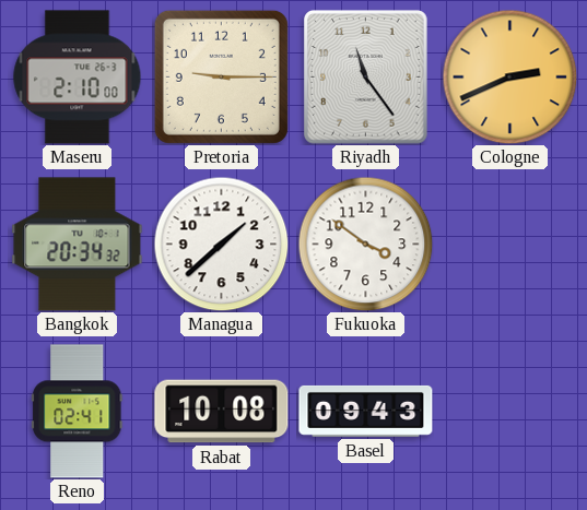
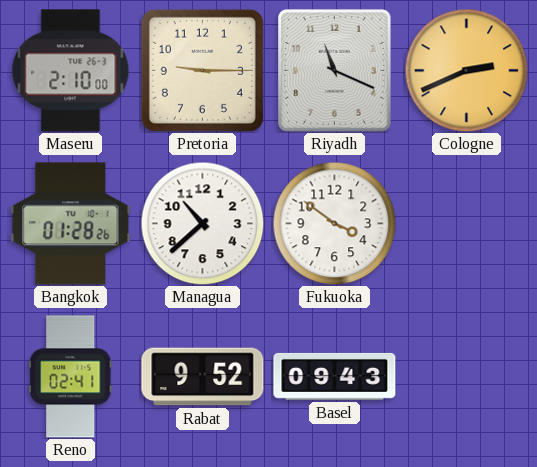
Riyadh: 11:24 -> 11:19 (335, 71)
Bangkok: 20:34 -> 01:28 (71, 224)
Managua: 1:38 -> 10:38 (202, 223)
Rabat: 10:08 -> 9:52 (203, 377)
